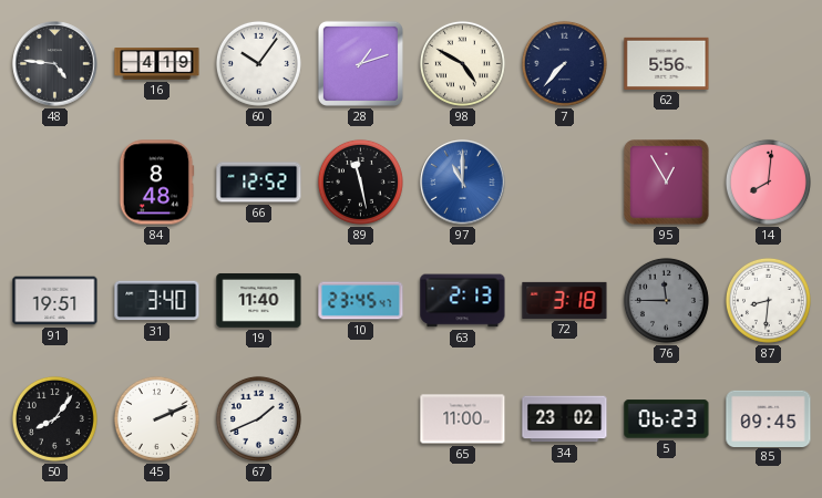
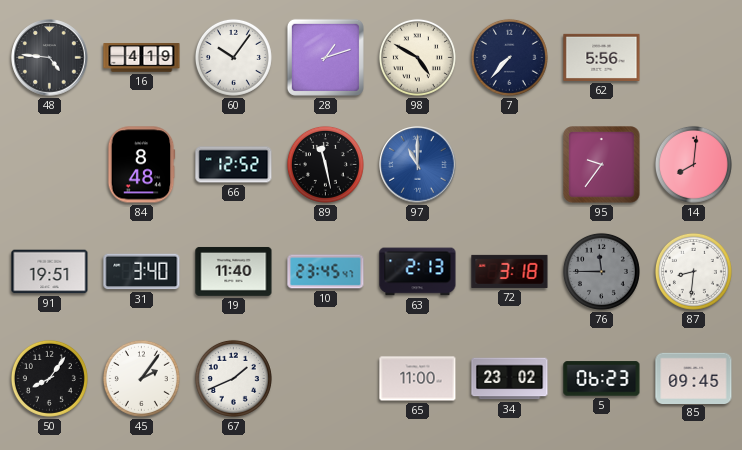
95: 12:55 -> 9:36 (602, 165)
45: 2:11 -> 2:06 (141, 378)
